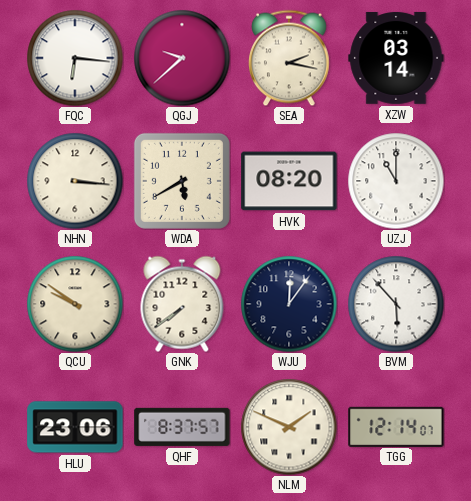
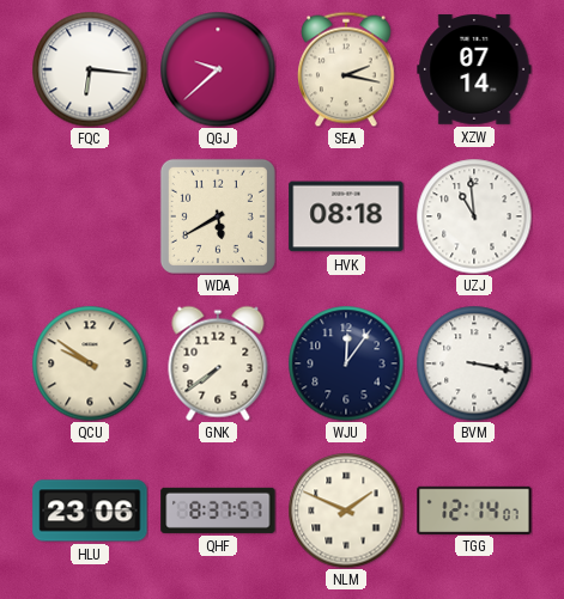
XZW: 03:14 -> 07:14 (474, 69)
NHN: 3:16 -> none (75, 181)
HVK: 08:20 -> 08:18 (346, 216)
UZJ: 11:00 -> 10:59 (474, 216)
BVM: 5:53 -> 3:17 (474, 363)
